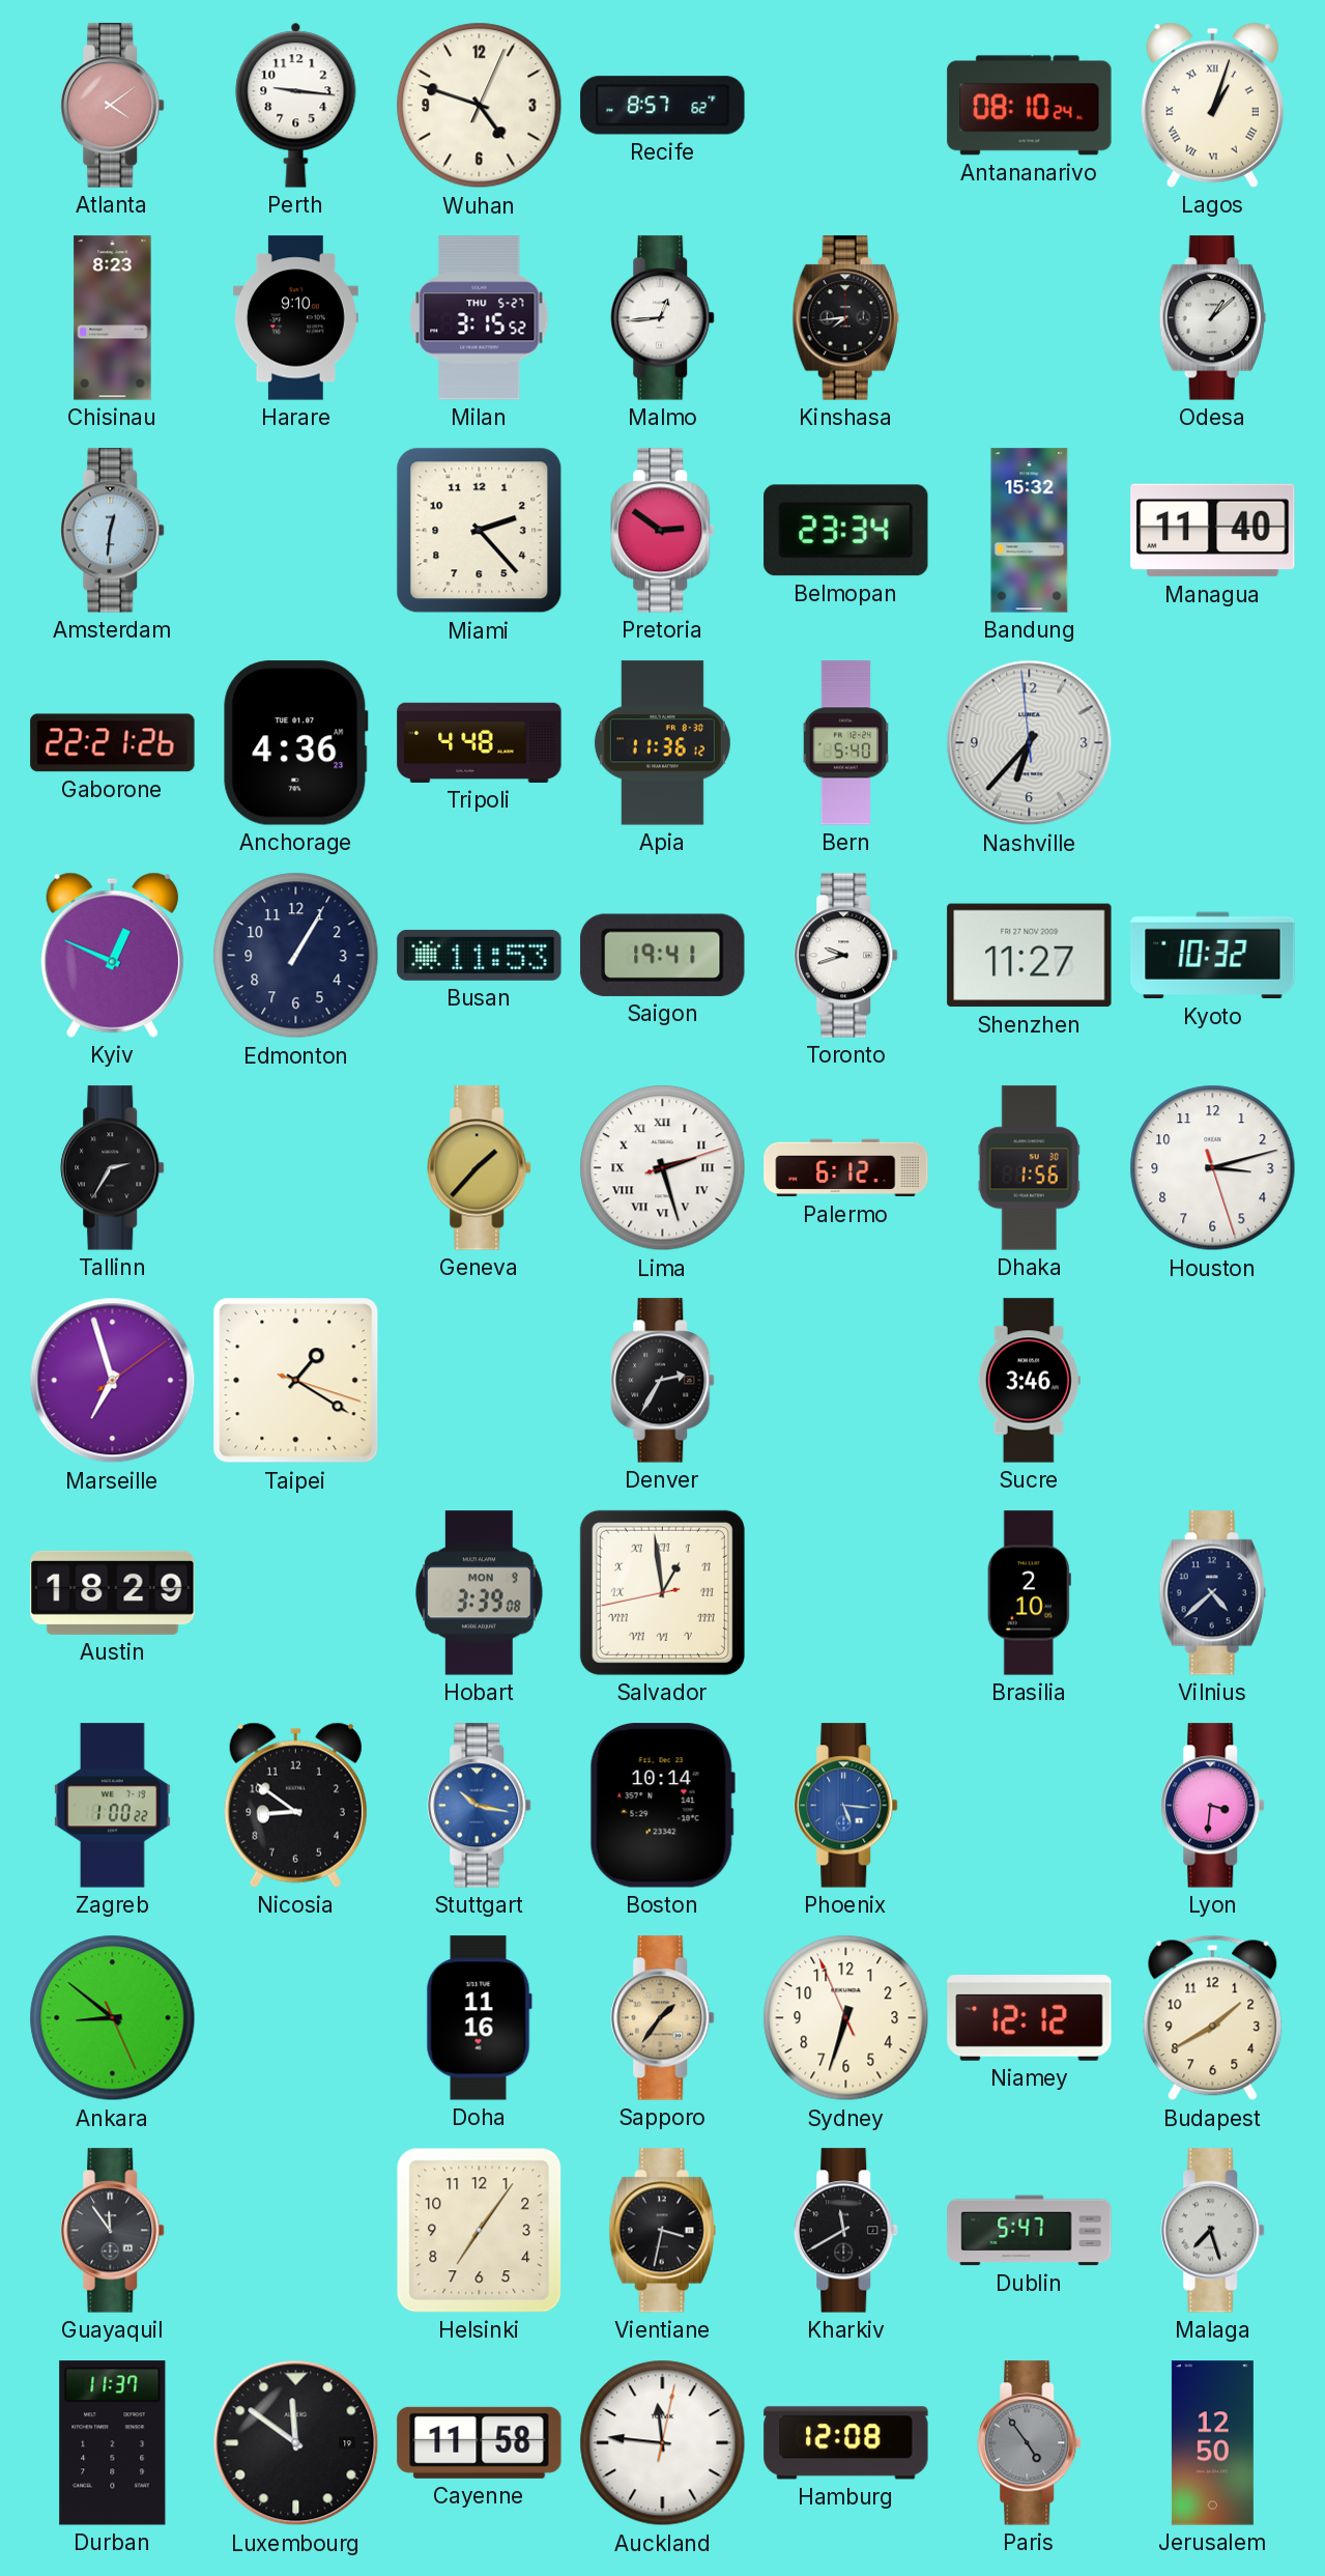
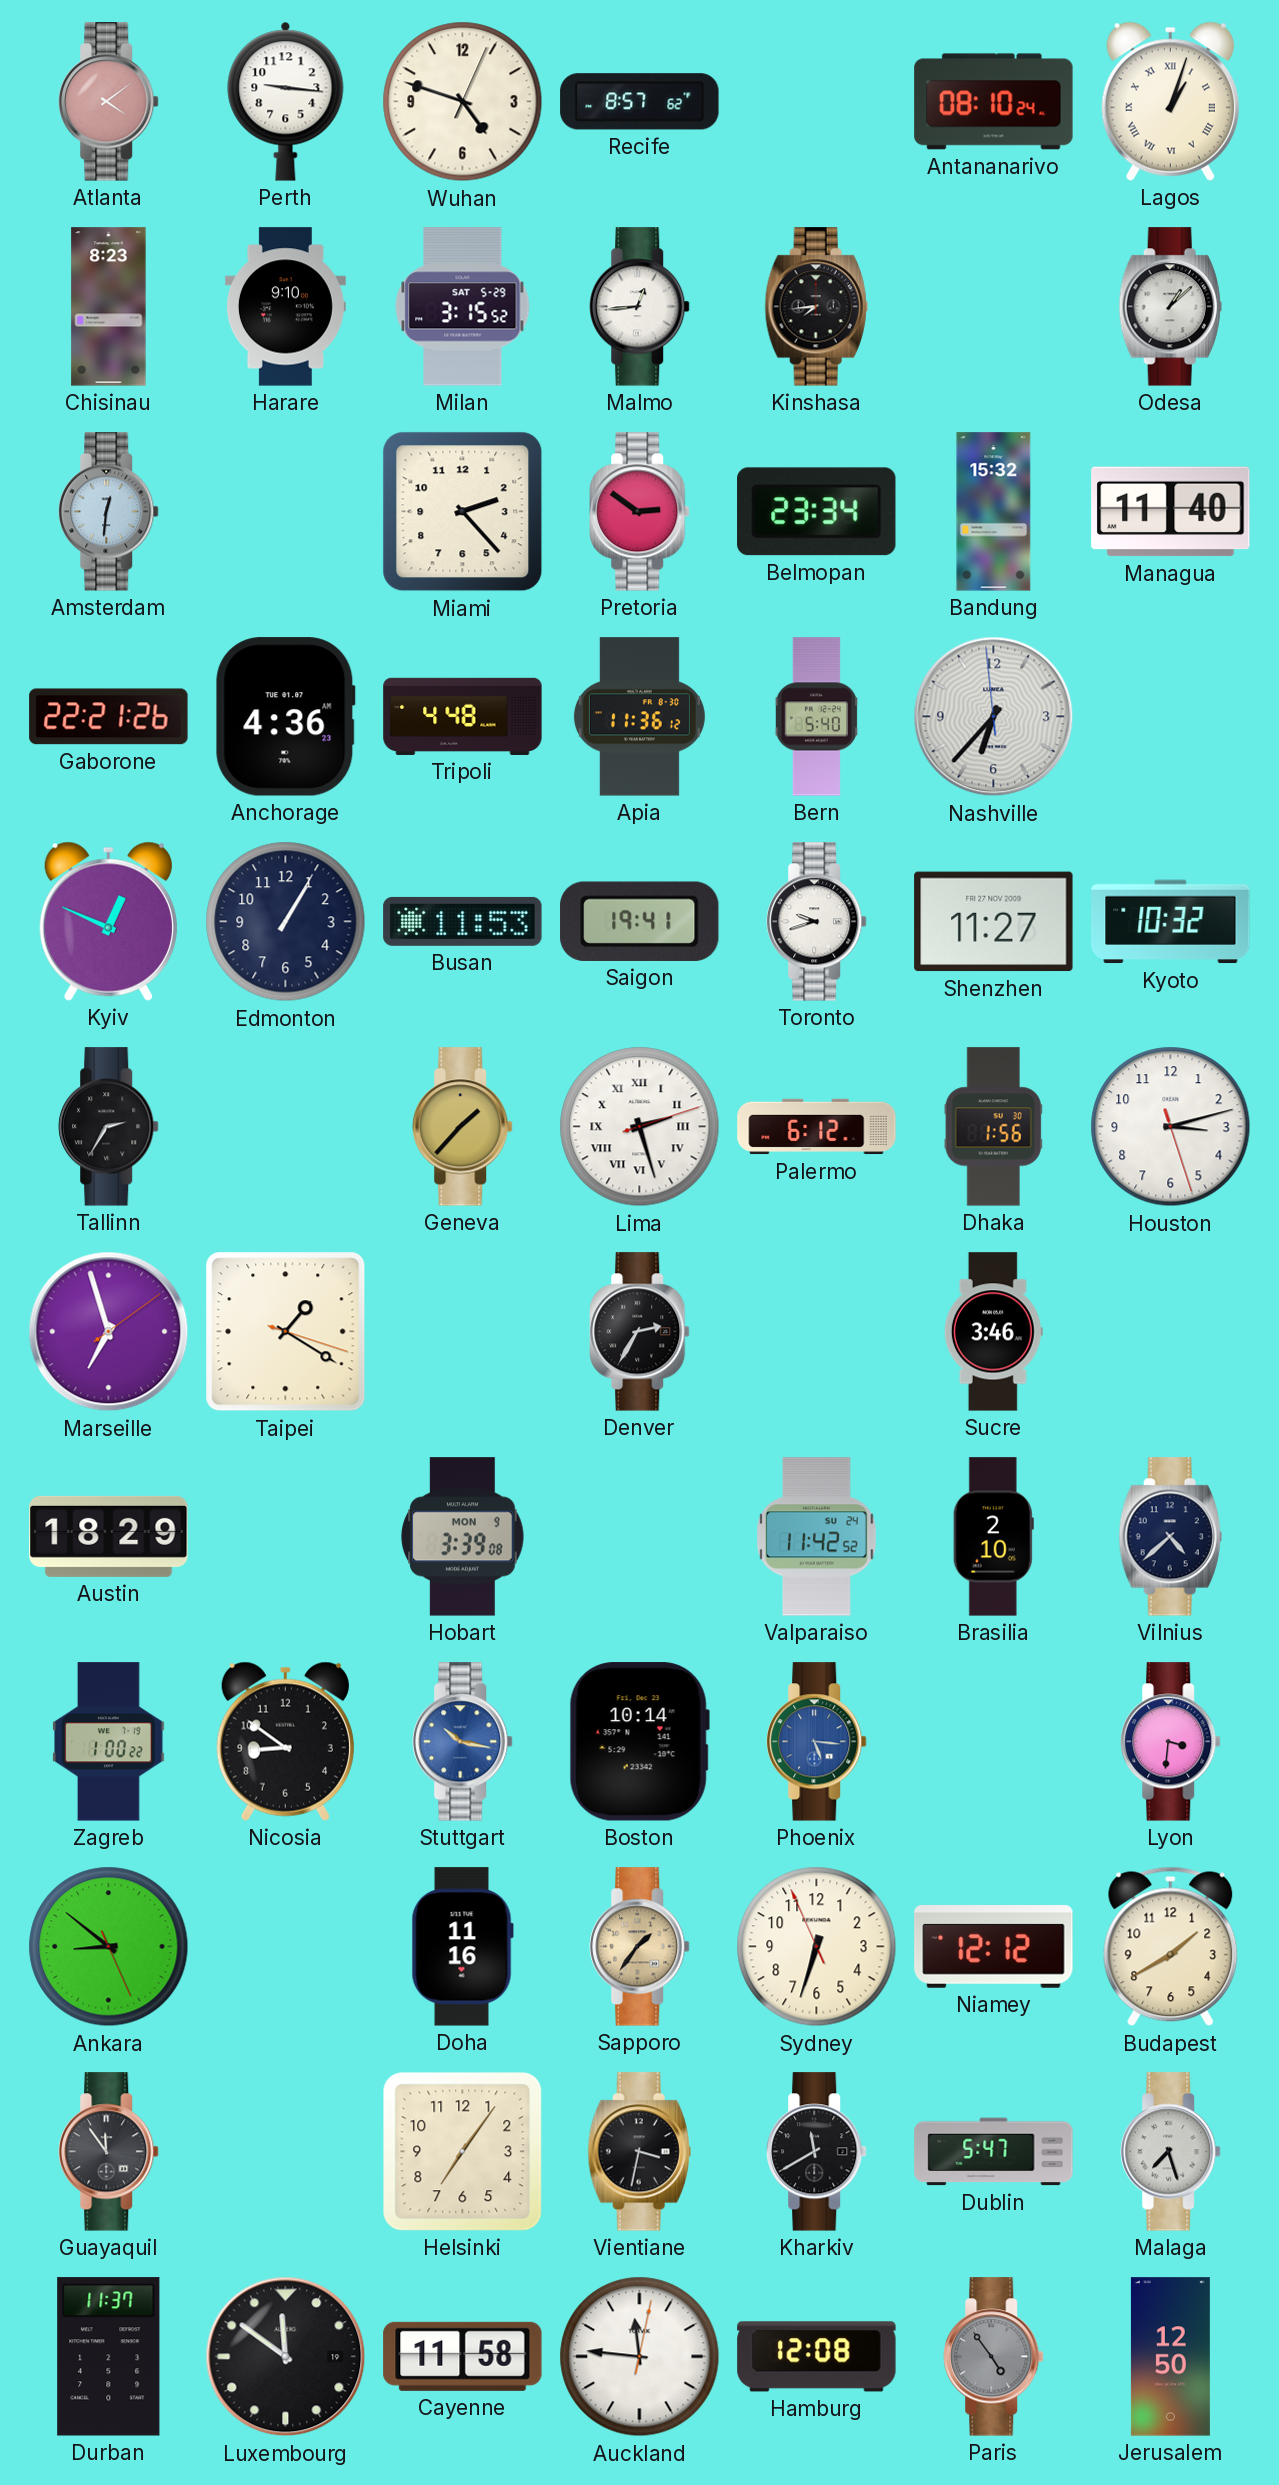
Milan date: THU 5-27 -> SAT 5-29 (463, 307)
Salvador: 12:58 -> none (662, 1592)
Valparaiso: none -> 11:42 (817, 1537)
